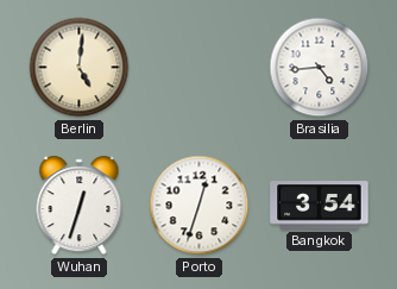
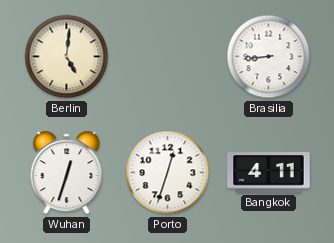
Brasilia: 4:44 -> 8:44 (269, 57)
Bangkok: 3:54 -> 4:11 (269, 173)
